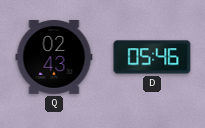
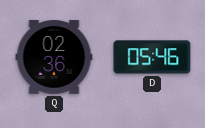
Q: 02:43 -> 02:36 (54, 58)
